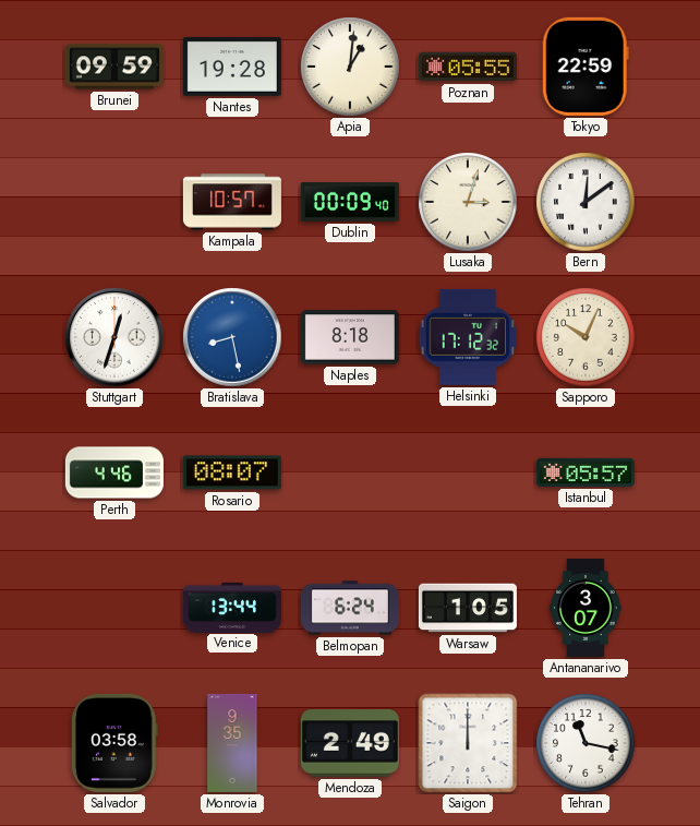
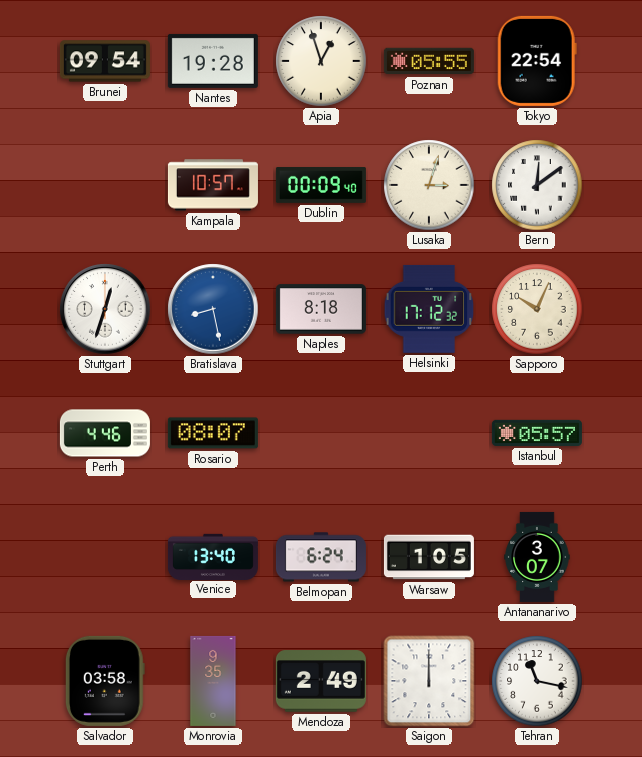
Brunei: 09:59 -> 09:54 (105, 61)
Apia: 1:01 -> 12:57 (321, 61)
Tokyo: 22:59 -> 22:54 (537, 61)
Venice: 13:44 -> 13:40 (213, 556)
